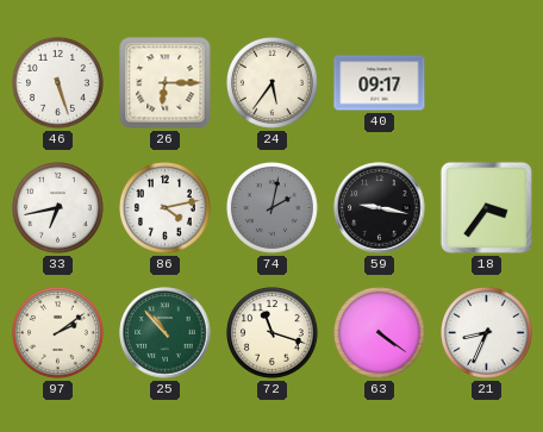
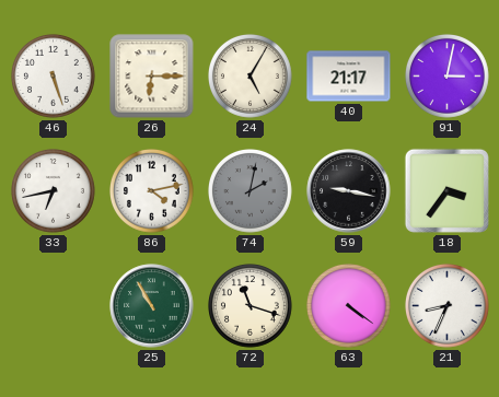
24: 5:36 -> 5:05 (251, 77)
40: 09:17 -> 21:17 (349, 77)
91: none -> 3:02 (448, 77)
97: 2:09 -> none (58, 333)
25: 10:53 -> 10:55 (152, 306)
